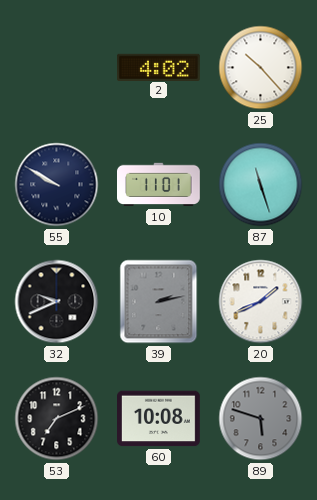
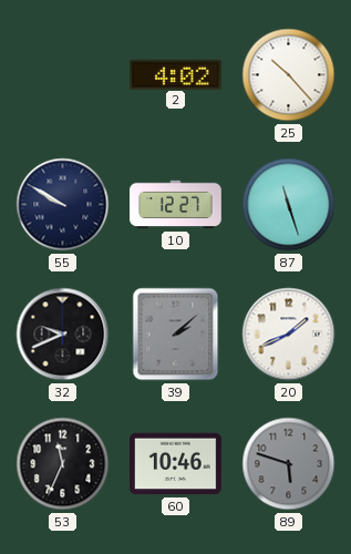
10: 11:01 -> 12:27 (176, 205)
39: 2:13 -> 2:08 (176, 335)
53: 7:11 -> 11:34 (63, 464)
60: 10:08 -> 10:46 (176, 464)
